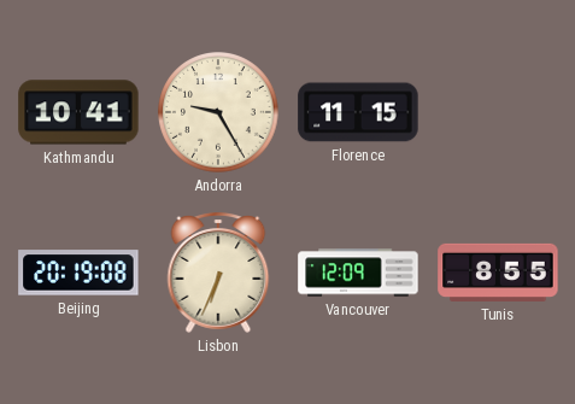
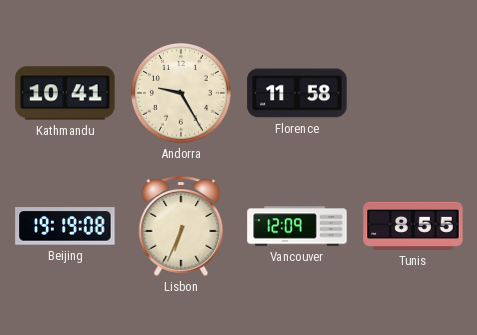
Florence: 11:15 -> 11:58 (297, 93)
Beijing: 20:19 -> 19:19 (65, 226)
